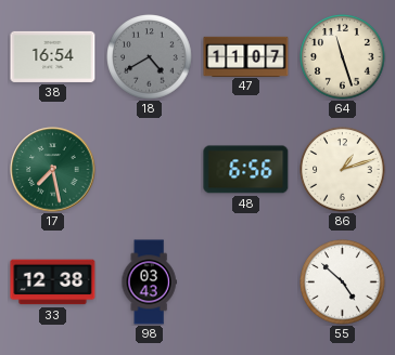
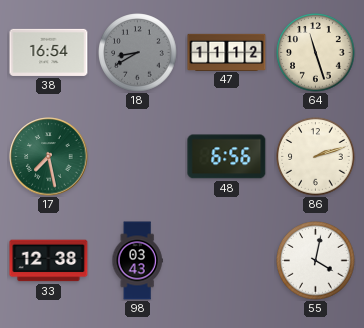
18: 4:40 -> 8:40 (138, 53)
47: 11:07 -> 11:12 (227, 52)
86: 1:12 -> 2:12 (316, 157)
55: 4:52 -> 4:02 (316, 261)
